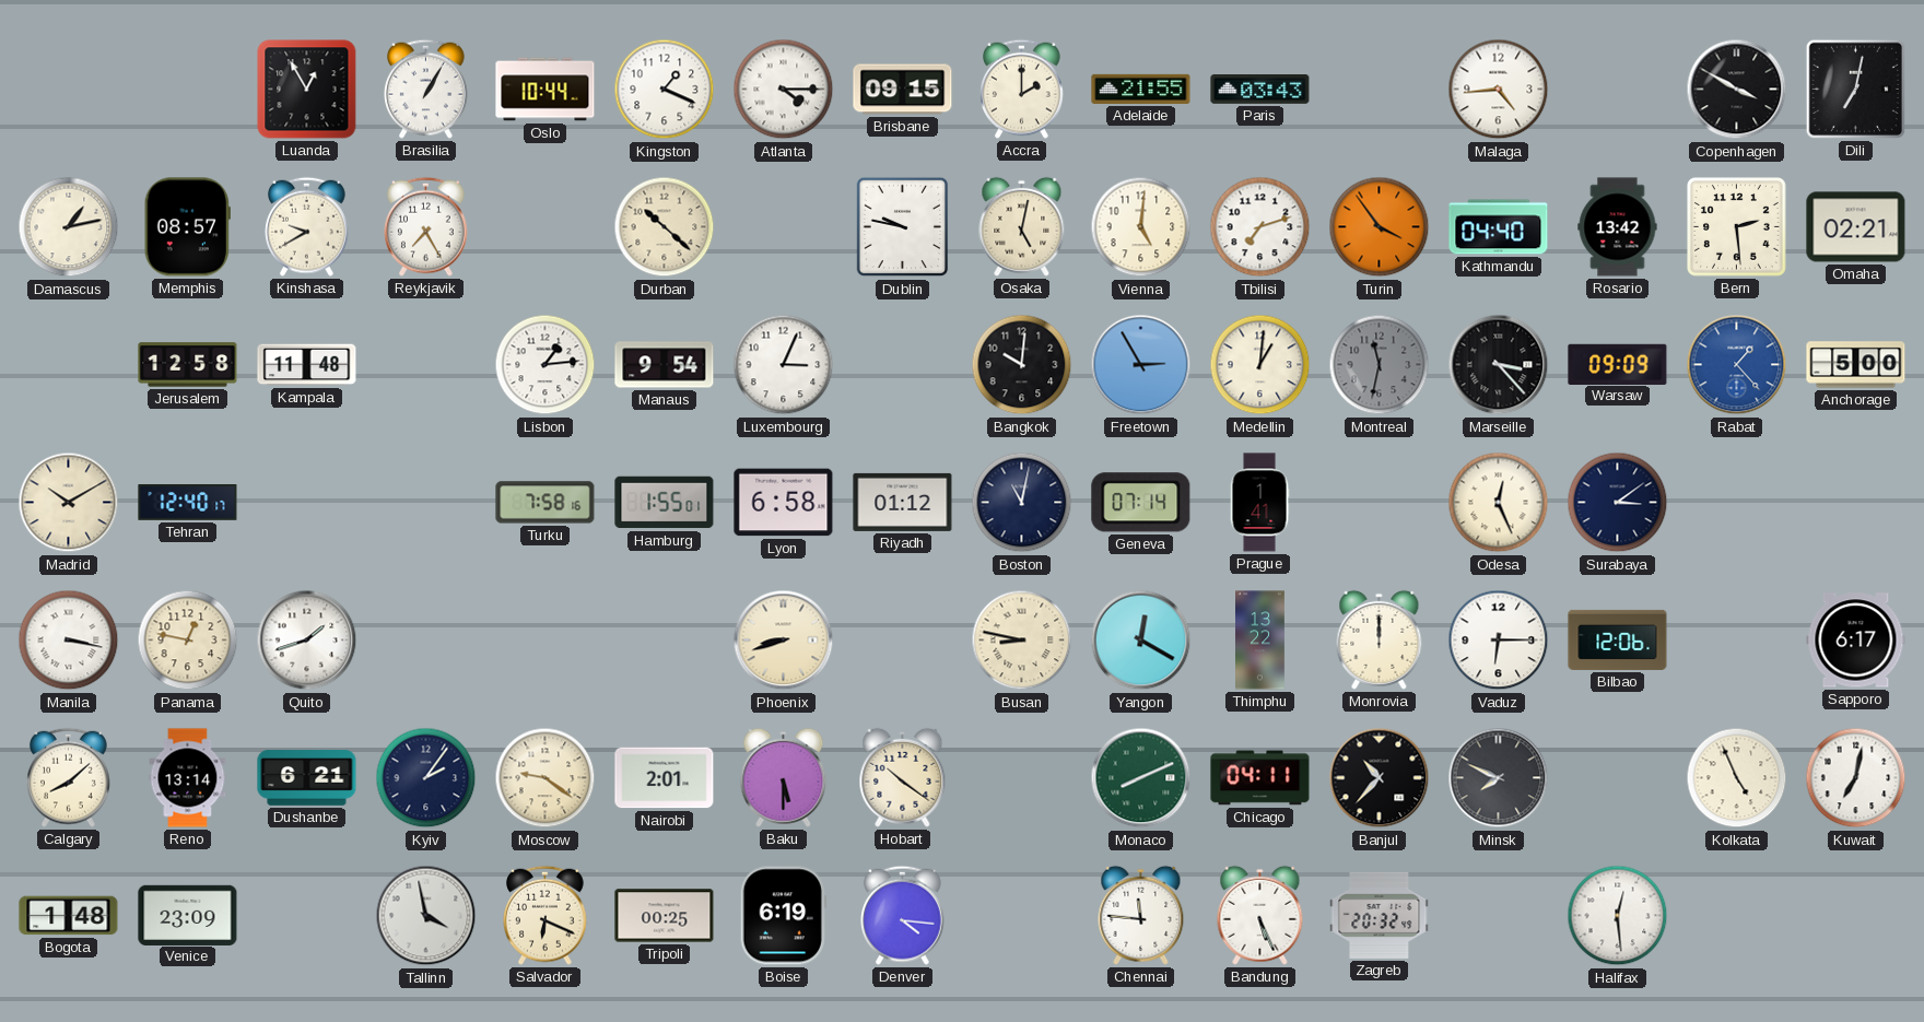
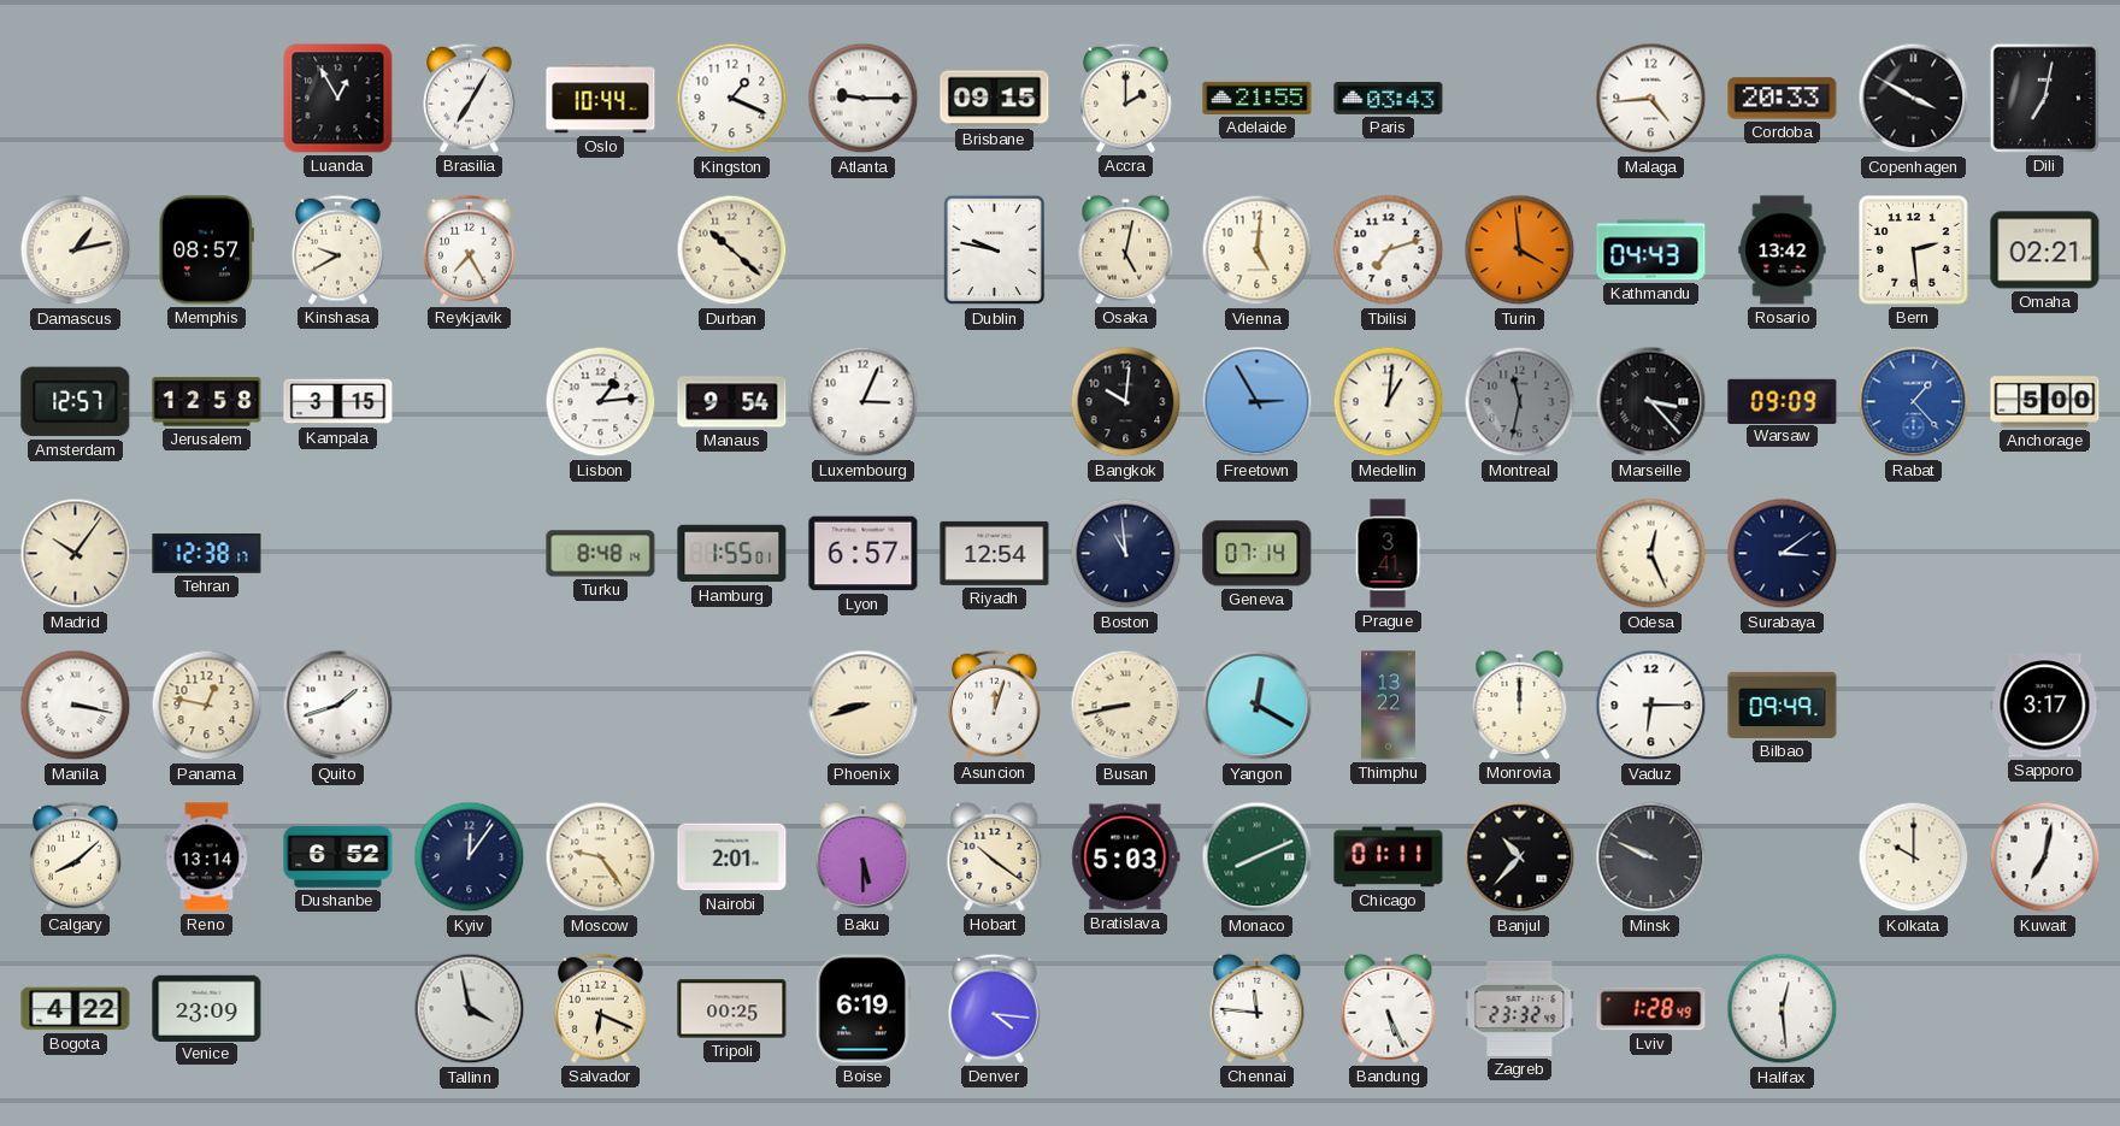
Brasilia: 1:05 -> 7:05 (470, 98)
Atlanta: 4:15 -> 9:15 (864, 99)
Cordoba: none -> 20:33 (1783, 99)
Turin: 3:54 -> 3:59 (1520, 250)
Kathmandu: 04:40 -> 04:43 (1651, 250)
Amsterdam: none -> 12:57 (76, 402)
Kampala: 11:48 -> 3:15 (338, 402)
Madrid: 10:10 -> 10:06 (76, 554)
Tehran: 12:40 -> 12:38 (207, 554)
Turku: 7:58 -> 8:48 (601, 554)
Lyon: 6:58 -> 6:57 (864, 554)
Riyadh: 01:12 -> 12:54 (995, 553)
Boston: 11:02 -> 10:59 (1126, 554)
Prague: 1:41 -> 3:41 (1388, 554)
Asuncion: none -> 12:03 (995, 705)
Busan: 8:47 -> 8:43 (1126, 706)
Bilbao: 12:06 -> 09:49 (1783, 705)
Sapporo: 6:17 -> 3:17 (2045, 706)
Dushanbe: 6:21 -> 6:52 (338, 857)
Kyiv: 2:06 -> 12:06 (470, 857)
Moscow: 9:21 -> 9:24 (601, 857)
Bratislava: none -> 5:03 (1126, 857)
Chicago: 04:11 -> 01:11 (1389, 857)
Minsk: 7:49 -> 9:49 (1651, 857)
Kolkata: 4:56 -> 10:00 (1914, 857)
Bogota: 1:48 -> 4:22 (76, 1009)
Zagreb: 20:32 -> 23:32 (1520, 1008)
Lviv: none -> 1:28 (1651, 1009)
